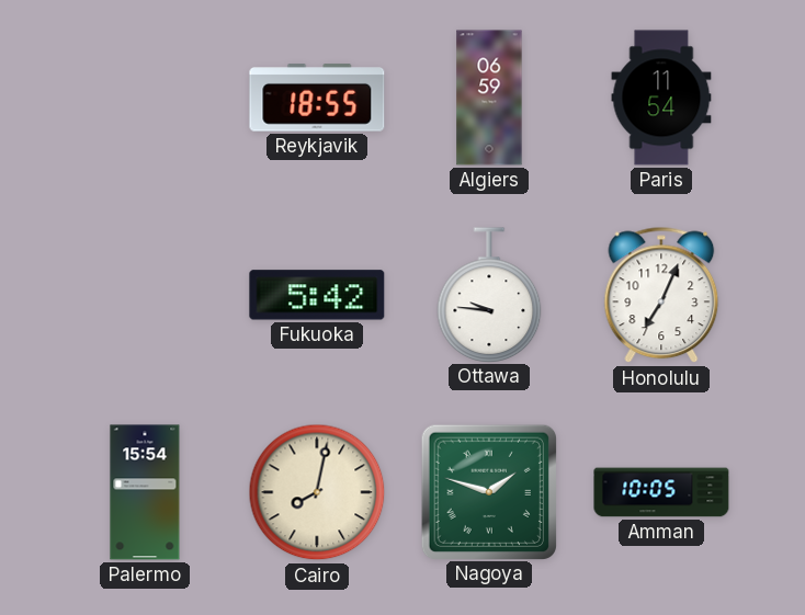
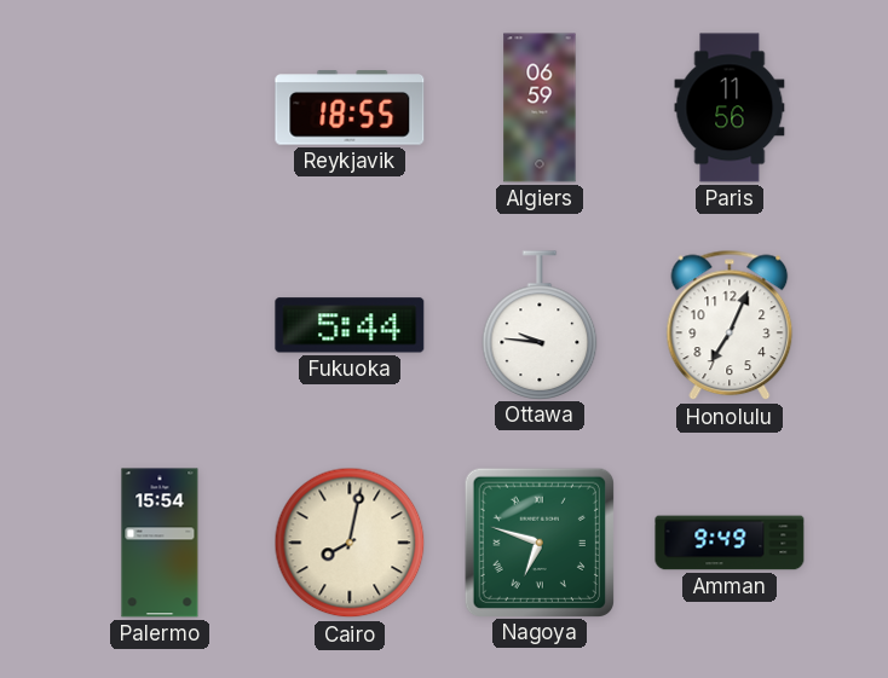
Paris: 11:54 -> 11:56 (730, 108)
Fukuoka: 5:42 -> 5:44 (350, 325)
Nagoya: 1:48 -> 6:48 (538, 541)
Amman: 10:05 -> 9:49 (730, 543)
